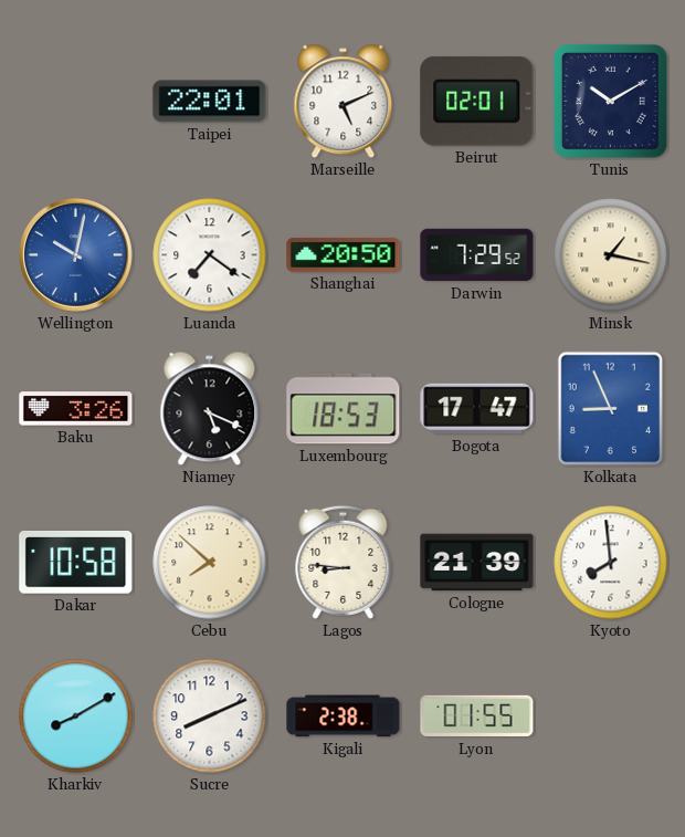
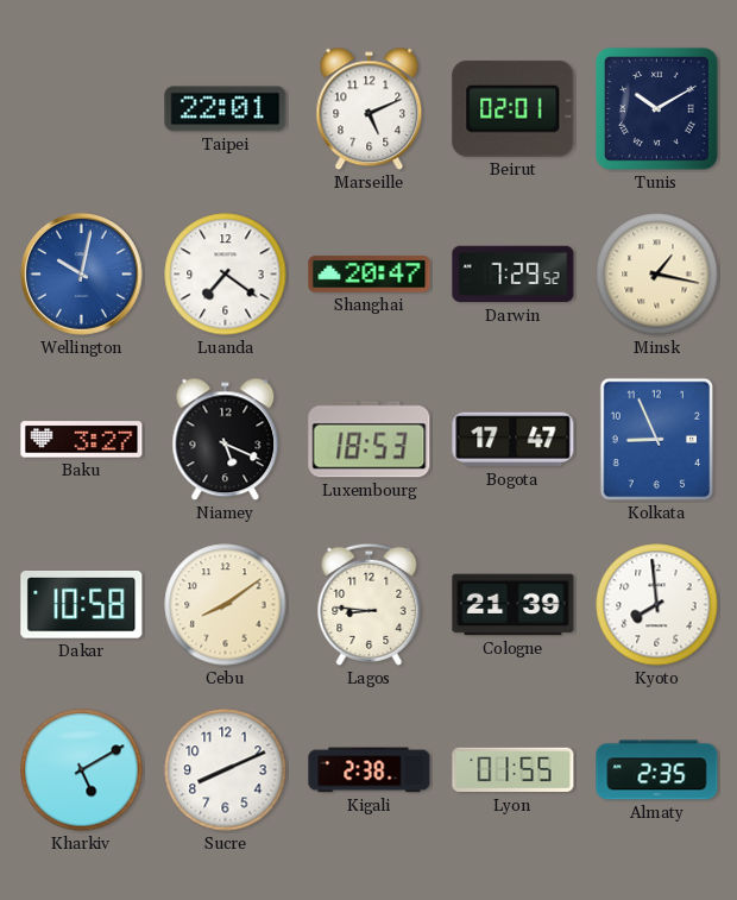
Shanghai: 20:50 -> 20:47 (370, 275)
Baku: 3:26 -> 3:27 (82, 440)
Cebu: 7:52 -> 8:09 (226, 605)
Kharkiv: 8:10 -> 5:10 (82, 770)
Almaty: none -> 2:35 (657, 770)
